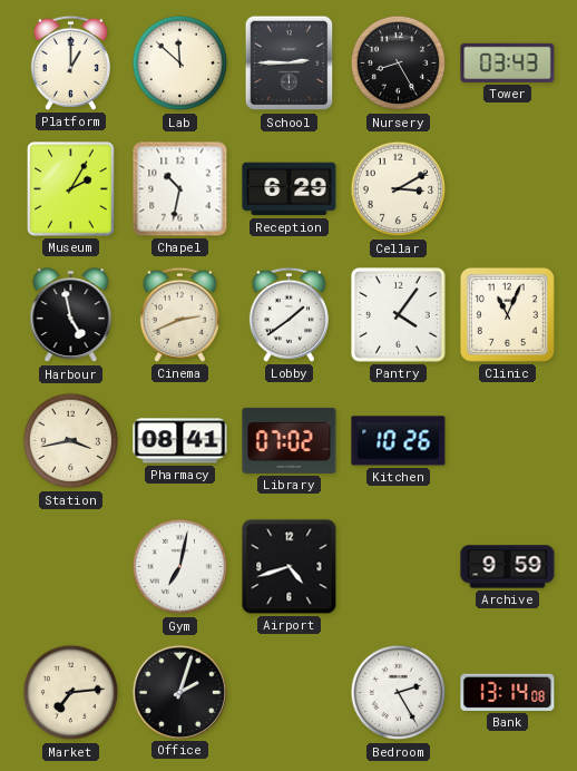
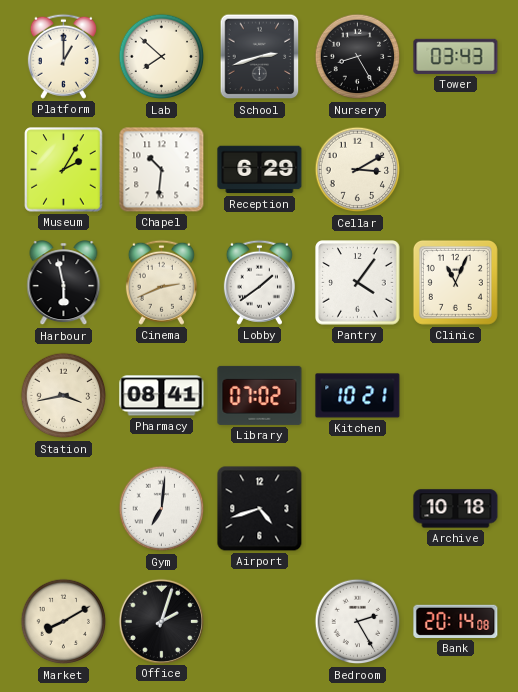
Lab: 11:52 -> 7:52 (162, 57)
School: 2:45 -> 2:42 (260, 57)
Chapel: 10:32 -> 10:31 (162, 170)
Harbour: 4:58 -> 5:58 (64, 283)
Kitchen: 10:26 -> 10:21 (358, 396)
Gym: 7:02 -> 7:01 (162, 509)
Archive: 9:59 -> 10:18 (456, 509)
Market: 7:14 -> 8:10 (64, 622)
Bank: 13:14 -> 20:14 (456, 621)
